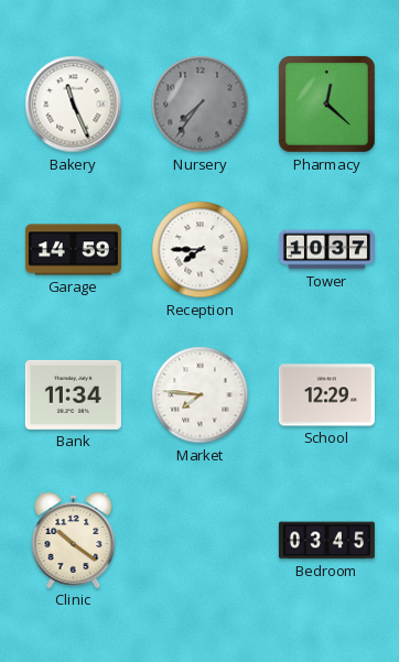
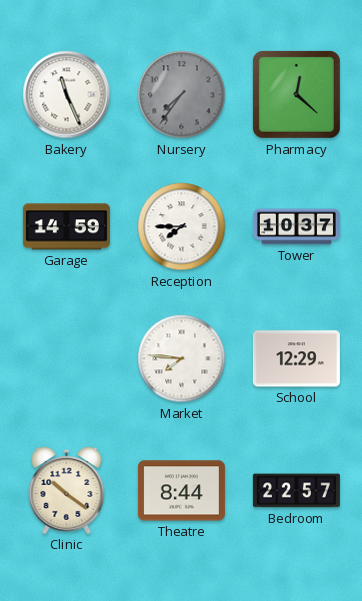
Bank: 11:34 -> none (73, 394)
Theatre: none -> 8:44 (181, 491)
Bedroom: 03:45 -> 22:57 (296, 491)
